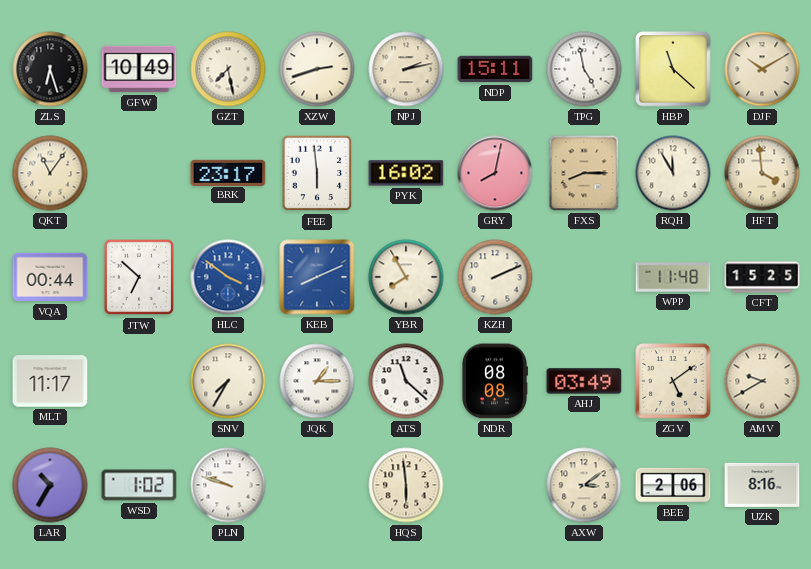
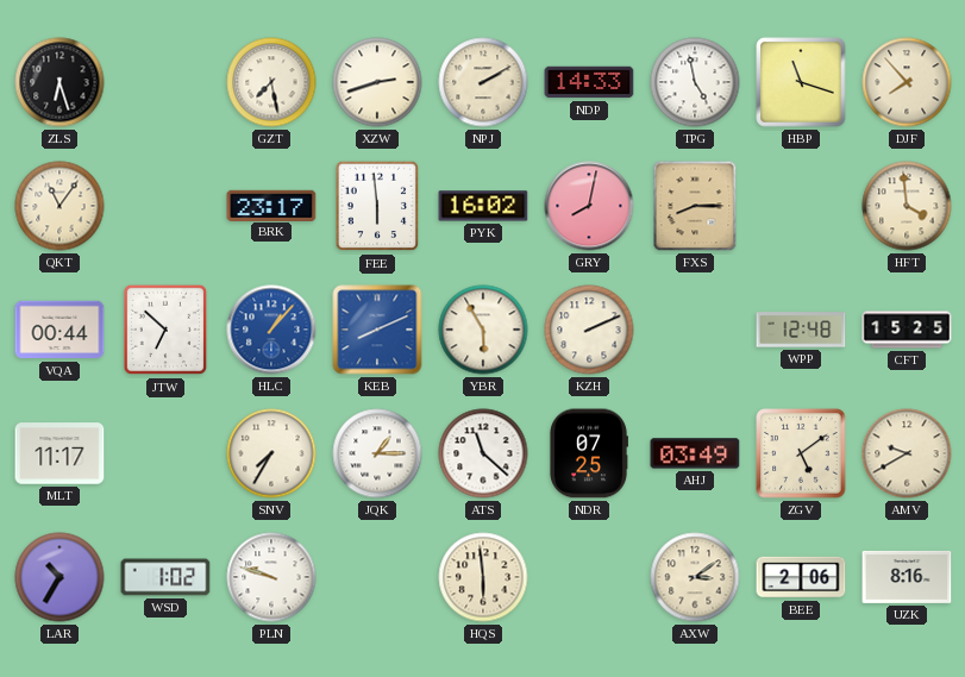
GFW: 10:49 -> none (139, 69)
NPJ: 2:13 -> 2:10 (483, 82)
NDP: 15:11 -> 14:33 (589, 82)
HBP: 11:22 -> 11:18 (801, 82)
DJF: 10:10 -> 7:53 (907, 82)
RQH: 11:55 -> none (673, 173)
HLC: 3:51 -> 1:07 (271, 330)
YBR: 7:55 -> 5:55 (483, 330)
WPP: 11:48 -> 12:48 (801, 330)
NDR: 08:08 -> 07:25 (589, 453)
